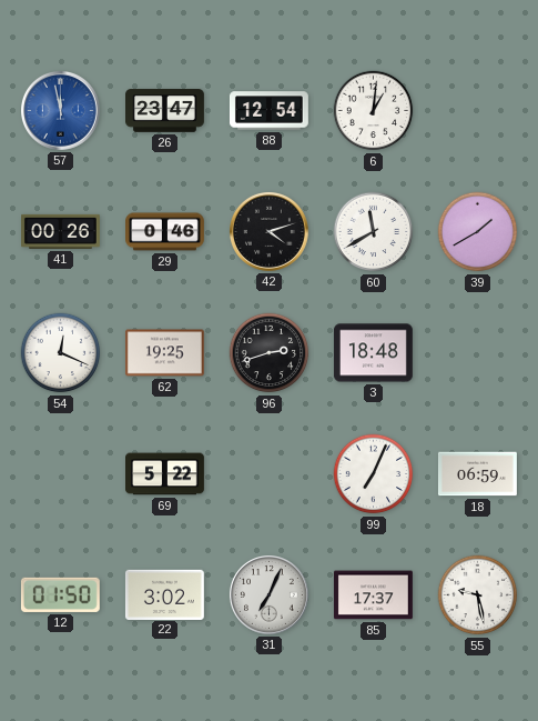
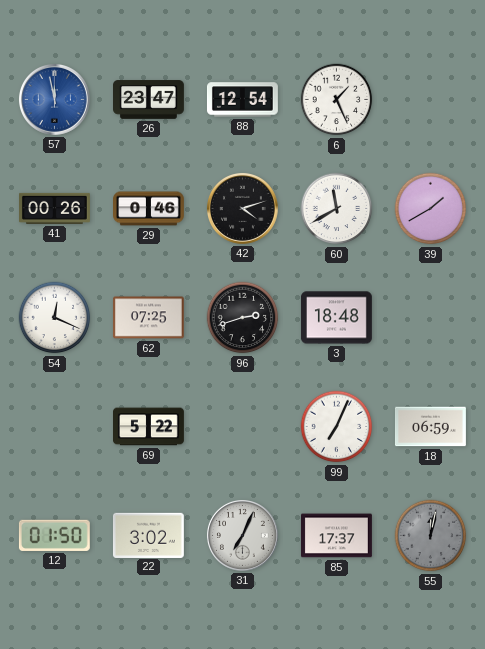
6: 1:01 -> 1:26 (337, 100)
62: 19:25 -> 07:25 (148, 318)
55: 9:28 -> 12:02 (431, 536)
55 dial: white -> grey (431, 536)
